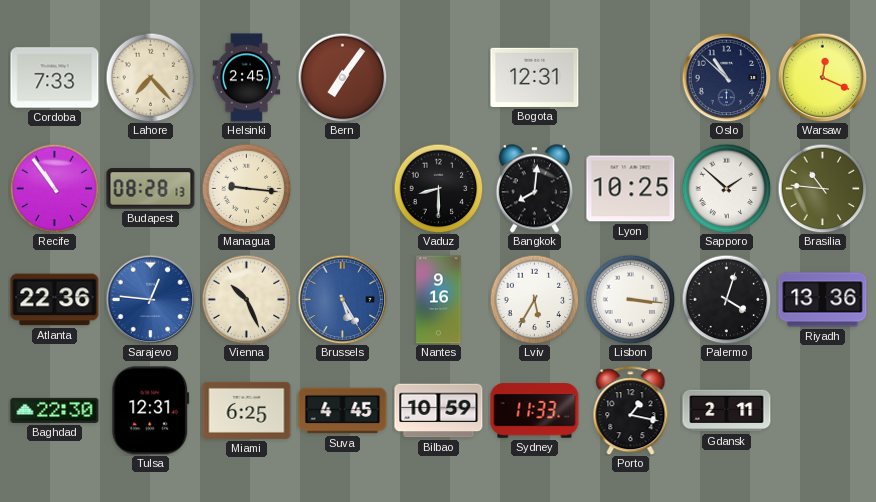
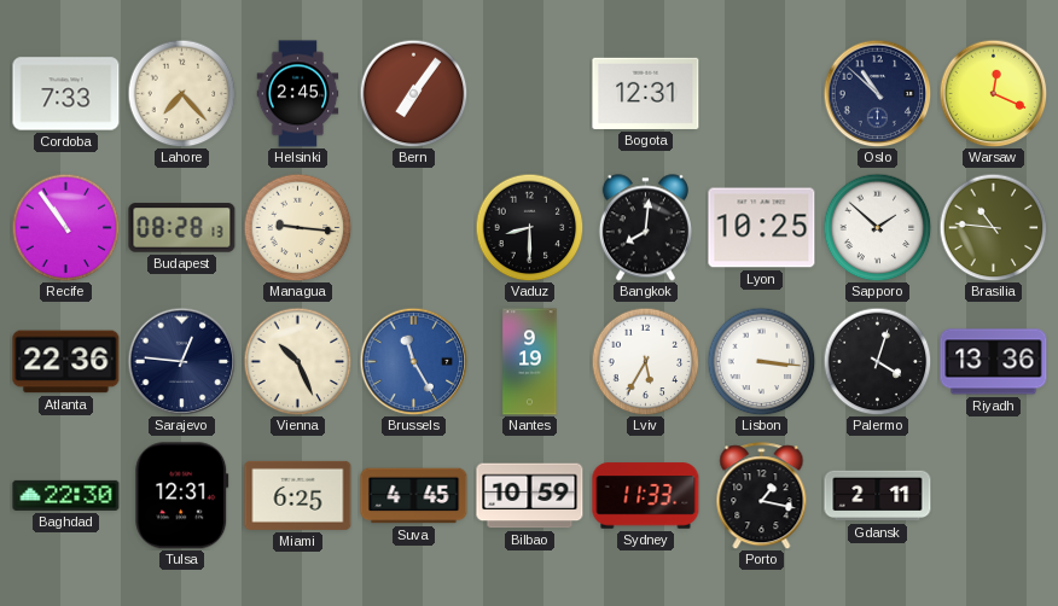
Sarajevo dial: blue -> navy (181, 361)
Brussels: 5:25 -> 11:25 (413, 361)
Nantes: 9:16 -> 9:19 (530, 362)
